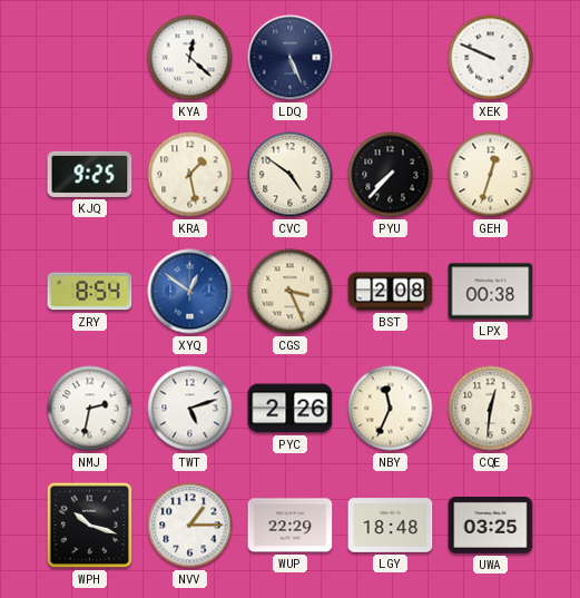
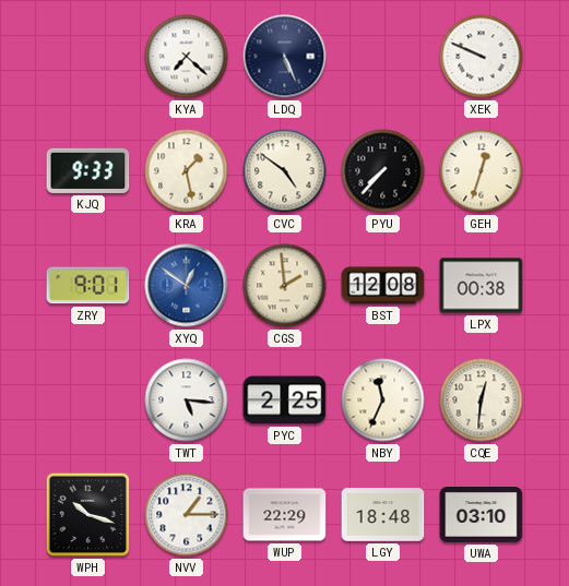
KYA: 12:22 -> 7:22 (187, 57)
KJQ: 9:25 -> 9:33 (88, 170)
ZRY: 8:54 -> 9:01 (88, 286)
CGS: 3:26 -> 1:59 (285, 286)
BST: 2:08 -> 12:08 (383, 286)
NMJ: 2:32 -> none (90, 409)
TWT: 5:12 -> 5:16 (187, 400)
PYC: 2:26 -> 2:25 (285, 400)
UWA: 03:25 -> 03:10 (482, 515)
